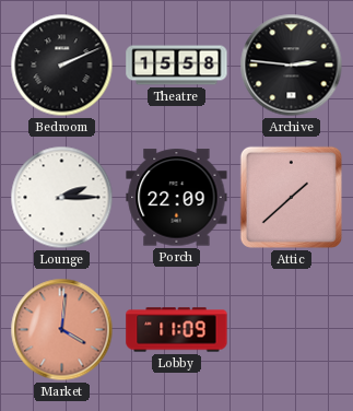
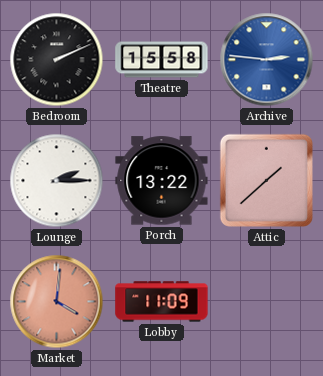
Archive dial: black -> blue (267, 60)
Porch: 22:09 -> 13:22 (162, 181)
